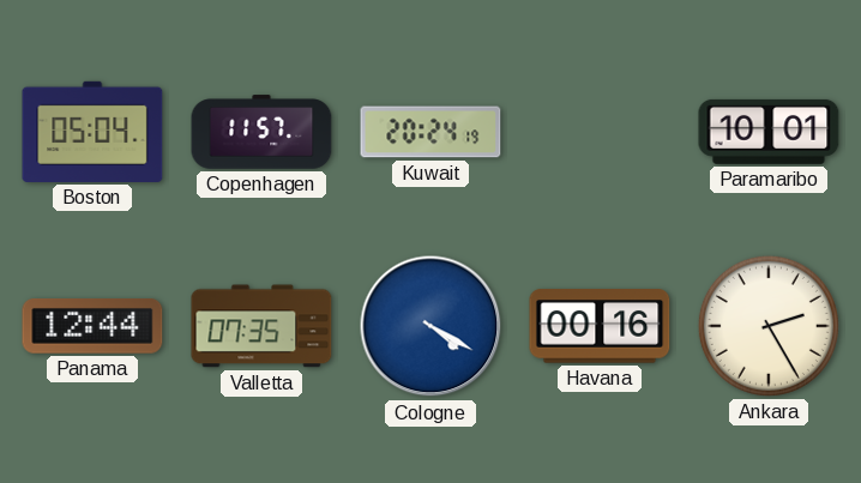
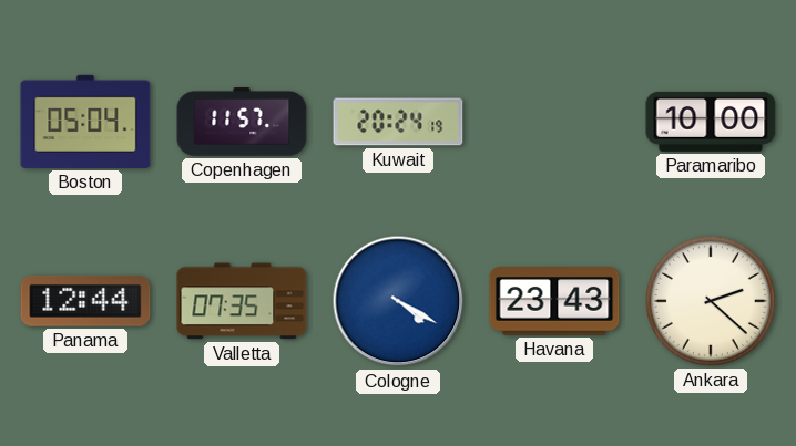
Paramaribo: 10:01 -> 10:00 (711, 122)
Havana: 00:16 -> 23:43 (554, 301)
Ankara: 2:25 -> 2:22 (711, 301)
